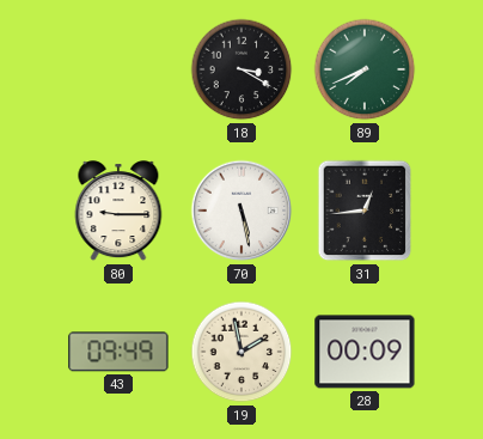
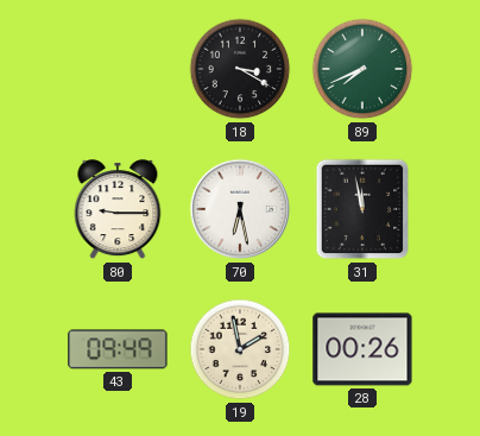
70: 5:28 -> 6:28 (240, 209)
31: 12:44 -> 11:58 (362, 209)
28: 00:09 -> 00:26 (362, 349)
